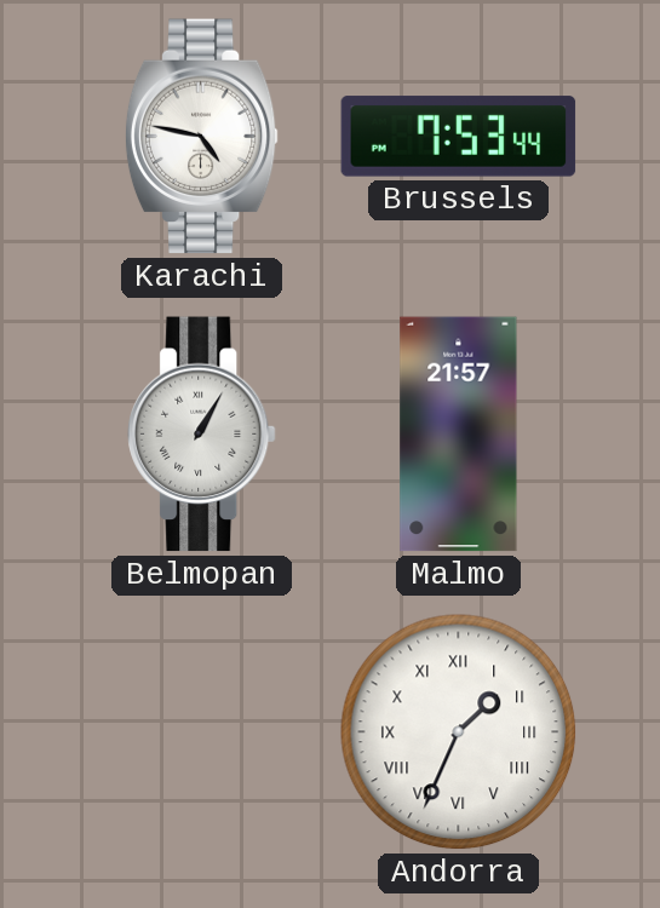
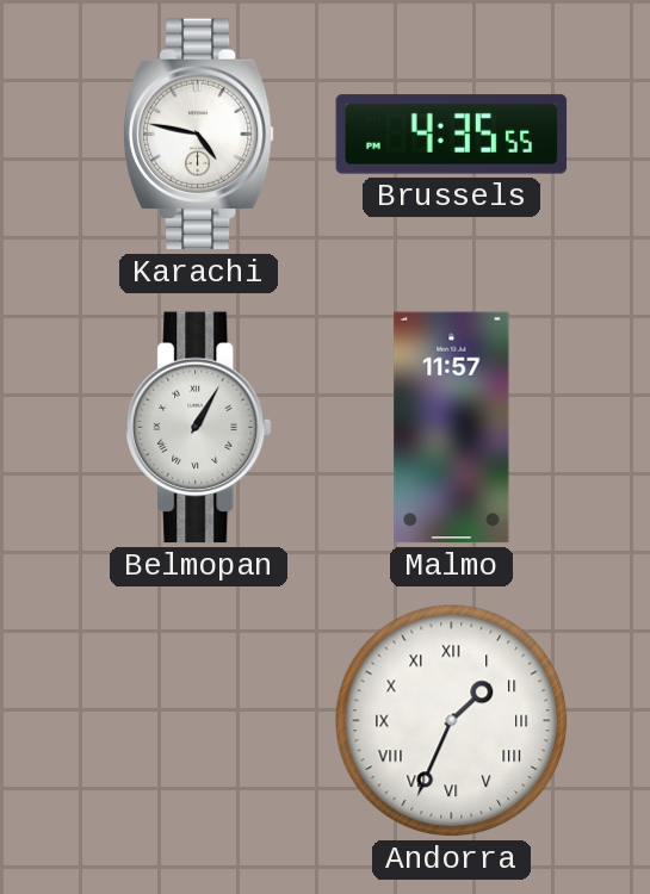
Brussels: 7:53 -> 4:35 (452, 135)
Malmo: 21:57 -> 11:57 (452, 428)
